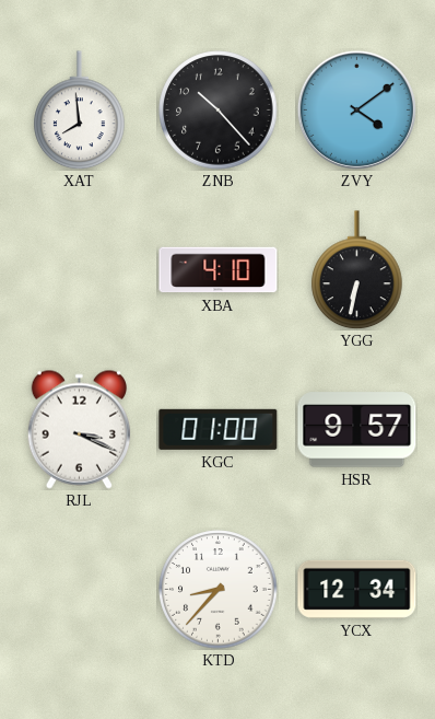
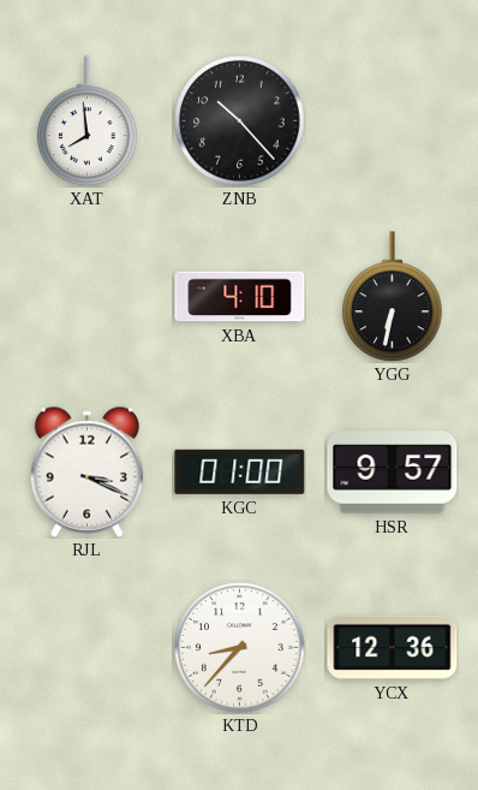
ZVY: 4:09 -> none (356, 109)
YCX: 12:34 -> 12:36 (393, 647)
